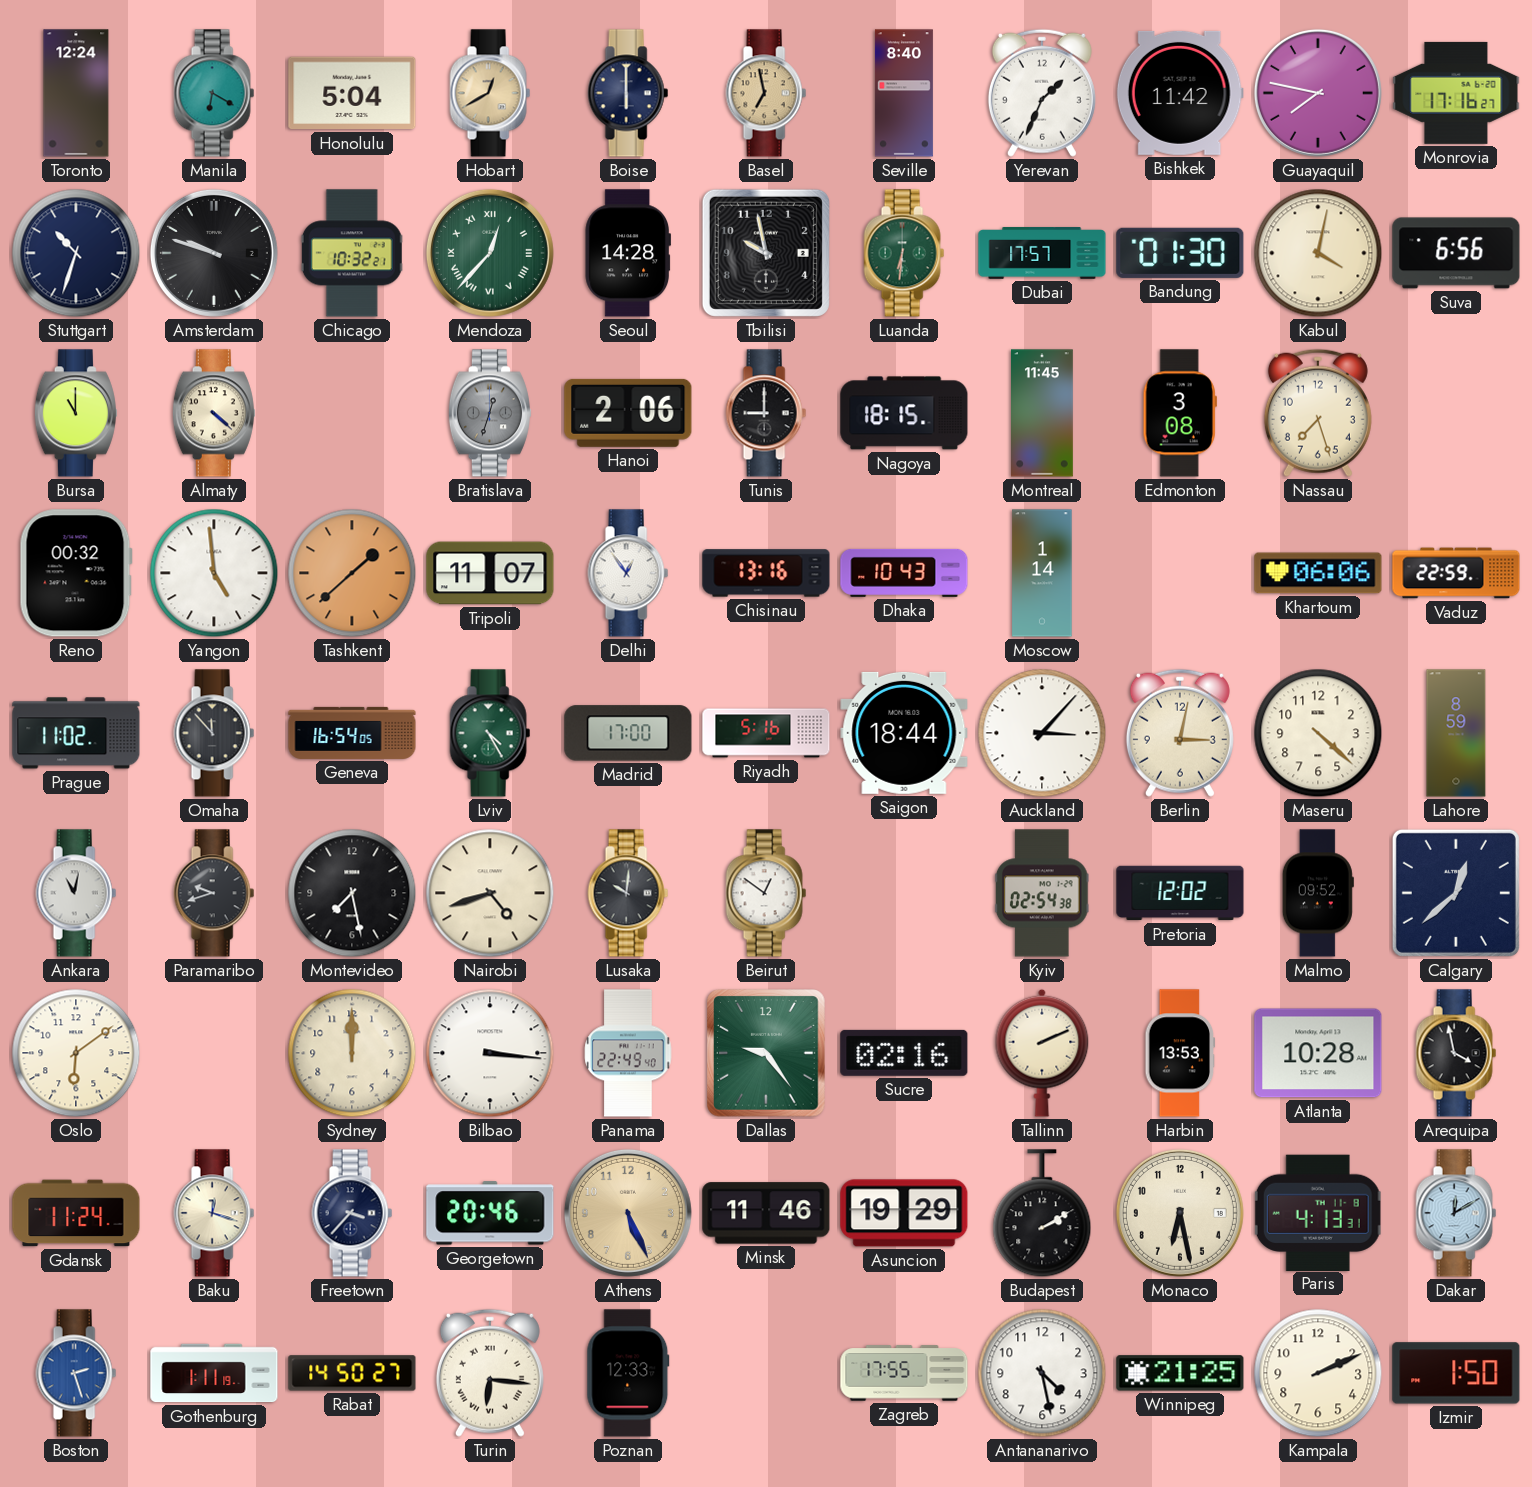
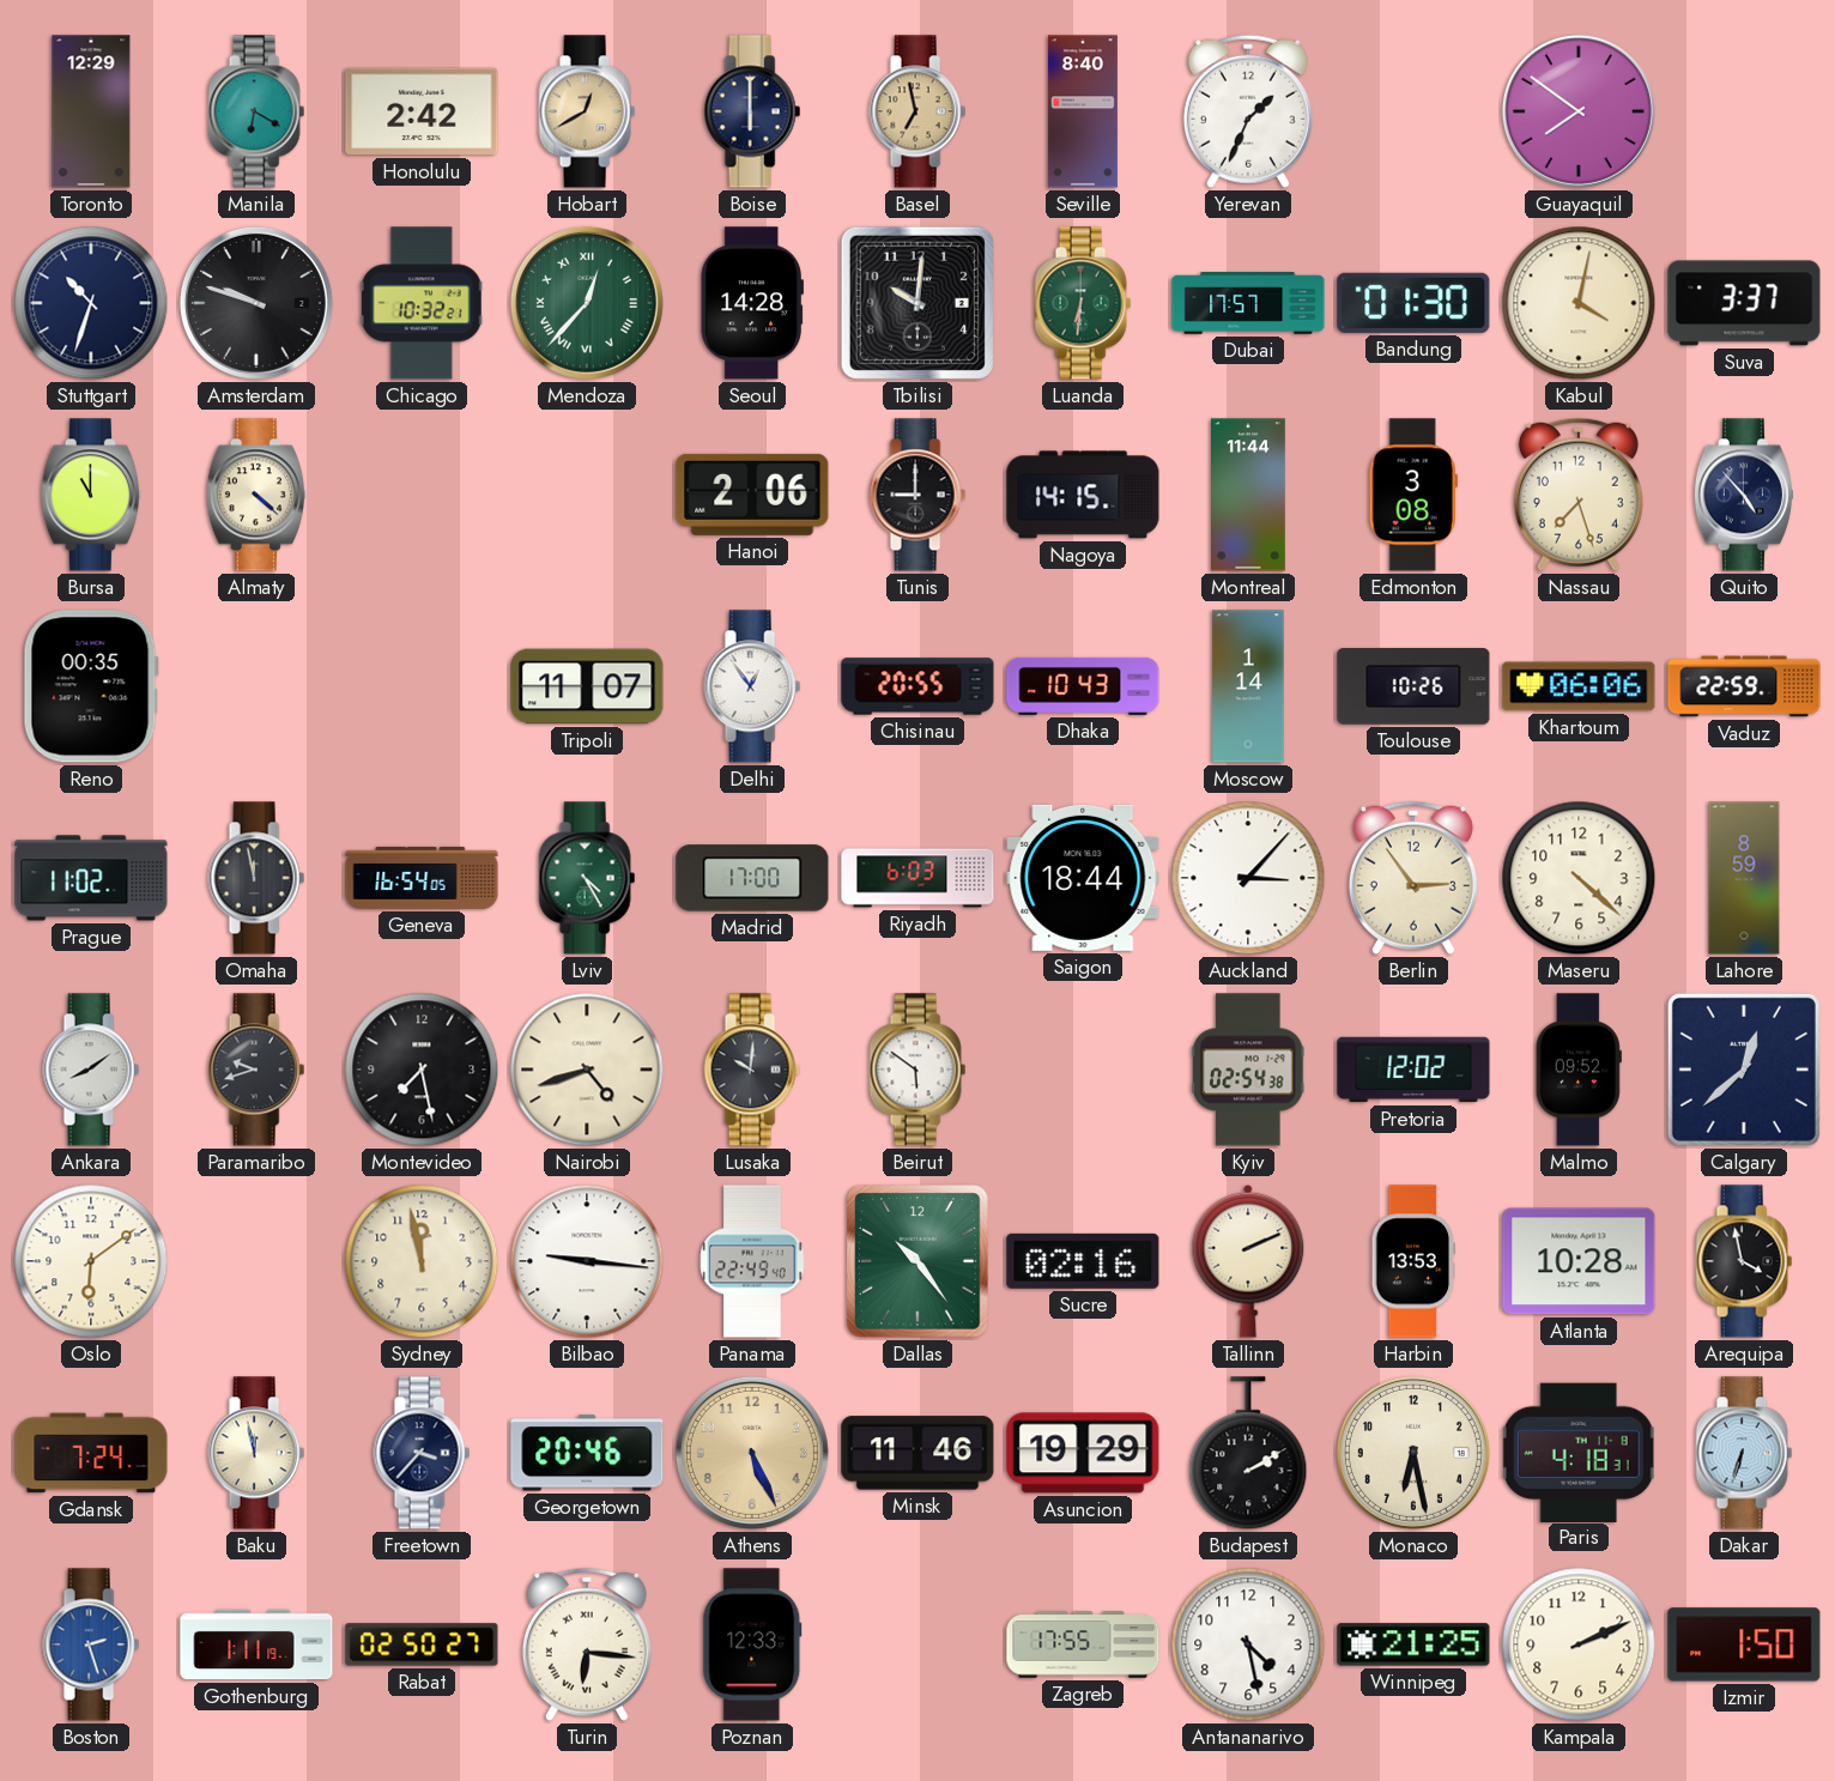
Toronto: 12:24 -> 12:29 (91, 111)
Honolulu: 5:04 -> 2:42 (422, 111)
Bishkek: 11:42 -> none (1180, 93)
Guayaquil: 7:47 -> 7:51 (1579, 111)
Monrovia: 17:16 -> none (1456, 93)
Tbilisi: 9:58 -> 10:01 (917, 303)
Suva: 6:56 -> 3:37 (1744, 303)
Bratislava: 12:33 -> none (490, 413)
Nagoya: 18:15 -> 14:15 (1083, 495)
Montreal: 11:45 -> 11:44 (1249, 495)
Quito: none -> 4:53 (1744, 495)
Reno: 00:32 -> 00:35 (91, 686)
Yangon: 4:59 -> none (214, 573)
Tashkent: 1:38 -> none (352, 573)
Chisinau: 13:16 -> 20:55 (917, 686)
Toulouse: none -> 10:26 (1413, 686)
Omaha: 11:53 -> 11:58 (256, 878)
Riyadh: 5:16 -> 6:03 (917, 878)
Berlin: 3:02 -> 2:54 (1413, 878)
Ankara: 11:02 -> 8:09 (91, 1070)
Beirut: 12:51 -> 5:51 (917, 1070)
Sydney: 12:00 -> 11:58 (422, 1261)
Bilbao: 3:16 -> 9:16 (587, 1261)
Dallas: 9:24 -> 10:24 (917, 1261)
Gdansk: 11:24 -> 7:24 (91, 1453)
Baku: 12:18 -> 11:58 (256, 1453)
Paris: 4:13 -> 4:18 (1579, 1452)
Dakar: 12:10 -> 6:33 (1744, 1453)
Rabat: 14:50 -> 02:50 (422, 1644)
